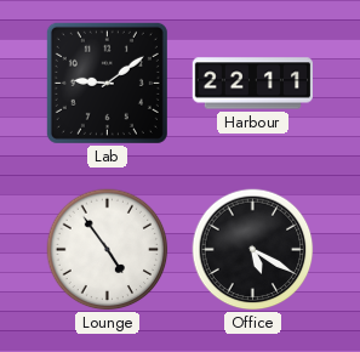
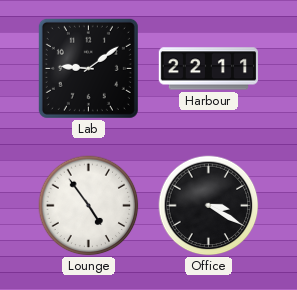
Office: 5:20 -> 3:20 (209, 206)
